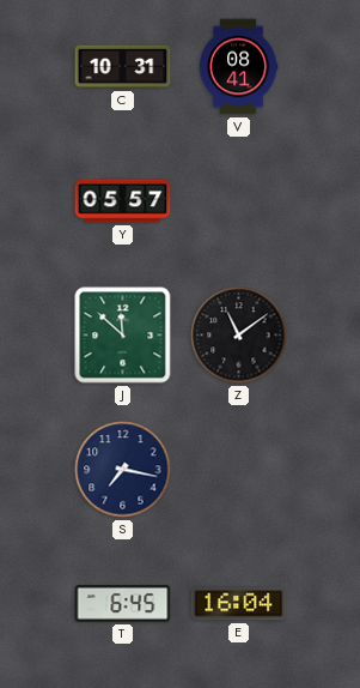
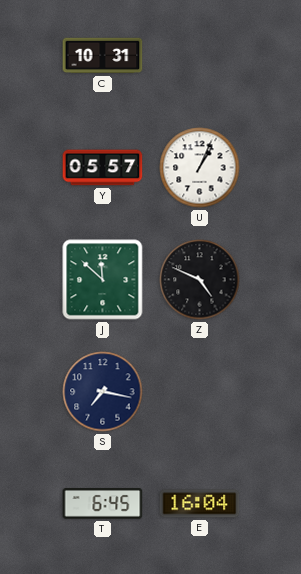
V: 08:41 -> none (238, 67)
U: none -> 1:04 (200, 168)
Z: 11:09 -> 4:49 (200, 280)
